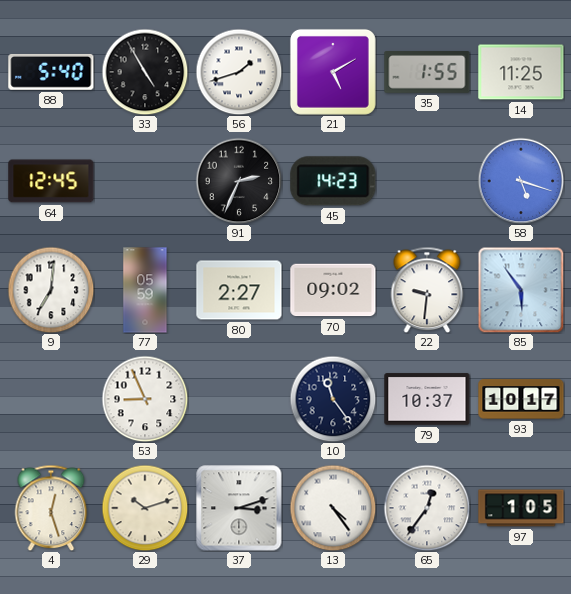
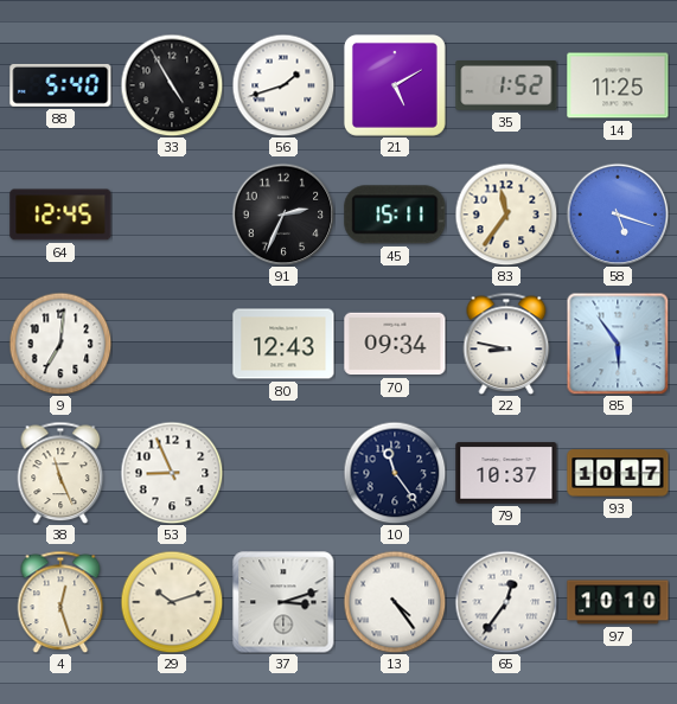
35: 1:55 -> 1:52 (506, 87)
45: 14:23 -> 15:11 (395, 215)
83: none -> 11:36 (506, 215)
77: 05:59 -> none (145, 290)
80: 2:27 -> 12:43 (283, 344)
70: 09:02 -> 09:34 (395, 344)
22: 9:31 -> 8:47 (506, 344)
38: none -> 11:26 (60, 473)
97: 1:05 -> 10:10 (618, 602)
